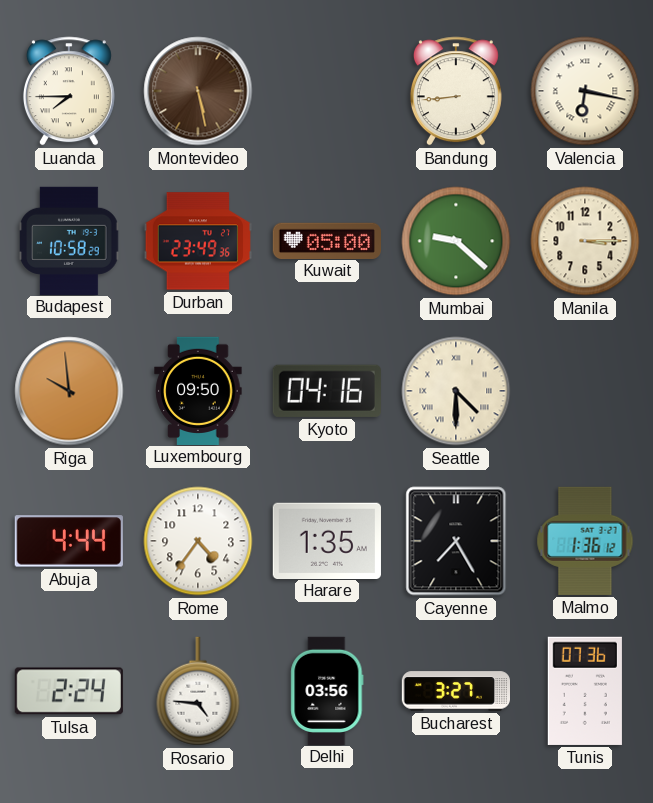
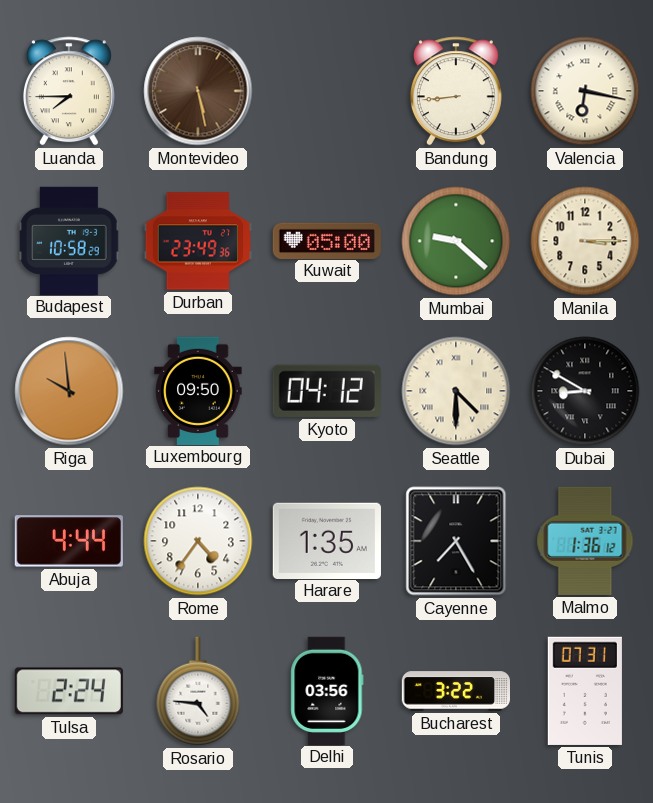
Kyoto: 04:16 -> 04:12 (327, 391)
Dubai: none -> 8:50 (585, 391)
Bucharest: 3:27 -> 3:22 (455, 691)
Tunis: 07:36 -> 07:31 (585, 691)
